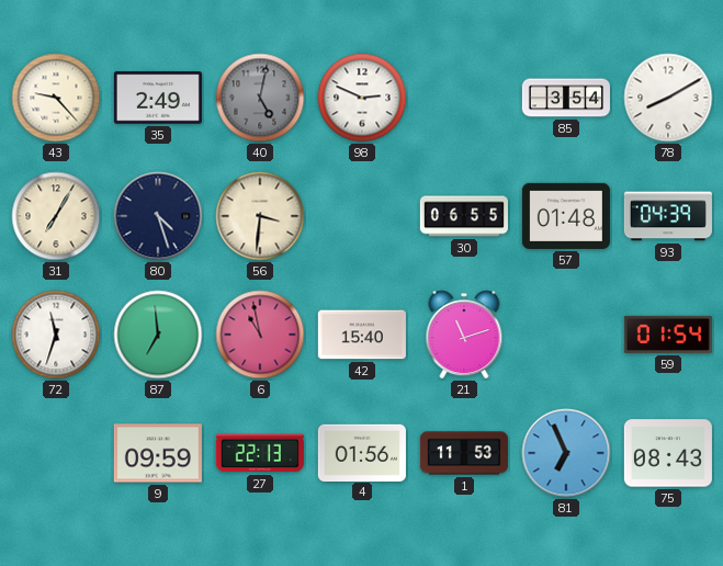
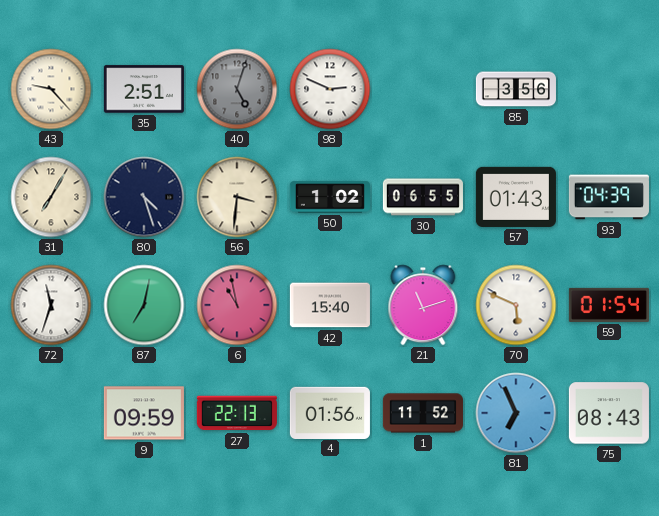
35: 2:49 -> 2:51 (144, 89)
40: 5:02 -> 5:03 (237, 89)
85: 3:54 -> 3:56 (516, 89)
78: 8:10 -> none (668, 98)
50: none -> 1:02 (330, 197)
57: 01:48 -> 01:43 (516, 197)
87: 6:59 -> 7:02 (144, 305)
70: none -> 5:49 (516, 305)
1: 11:53 -> 11:52 (423, 413)
